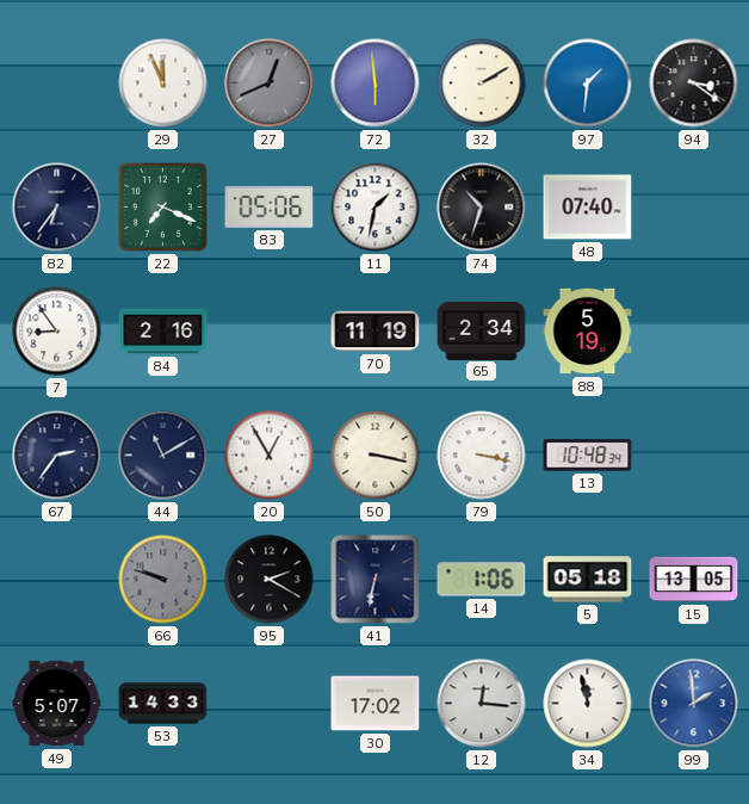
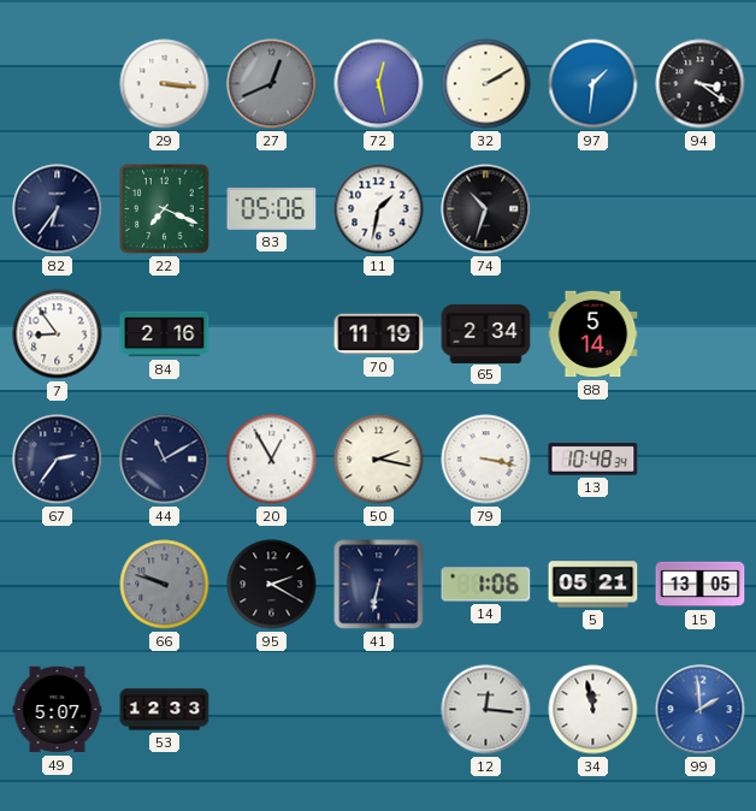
29: 11:56 -> 3:16 (165, 84)
72: 5:59 -> 12:28 (379, 84)
48: 07:40 -> none (588, 208)
88: 5:19 -> 5:14 (593, 335)
50: 3:17 -> 2:17 (379, 460)
5: 05:18 -> 05:21 (593, 585)
53: 14:33 -> 12:33 (165, 710)
30: 17:02 -> none (376, 704)
